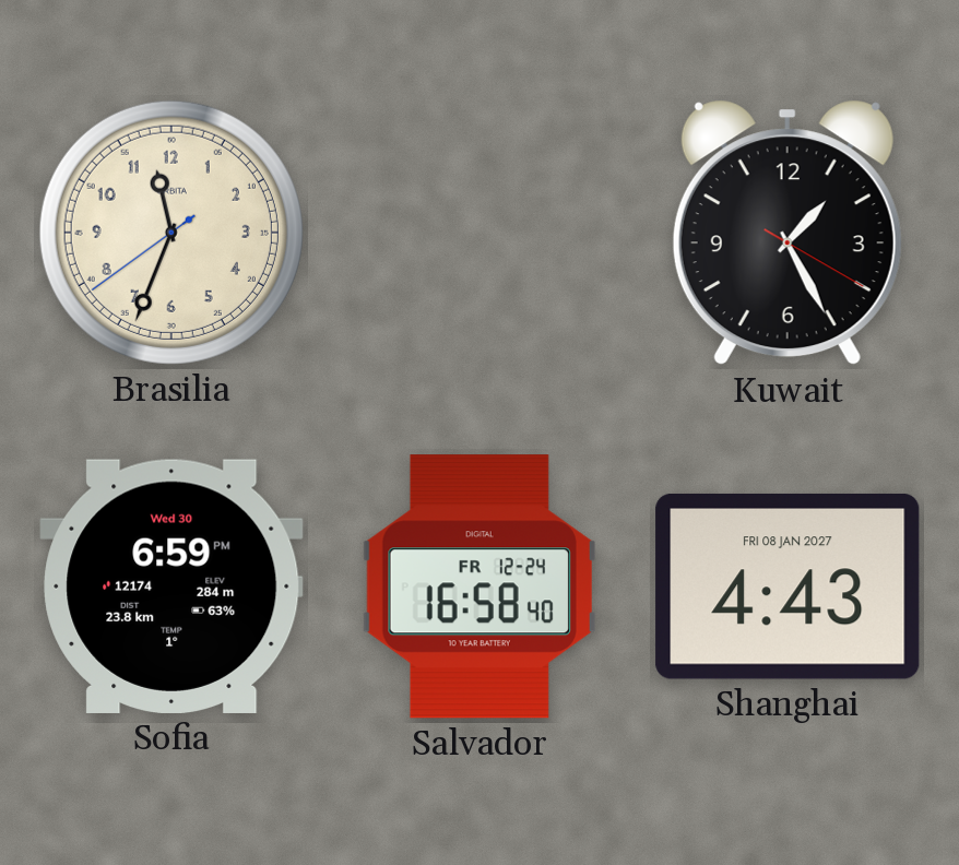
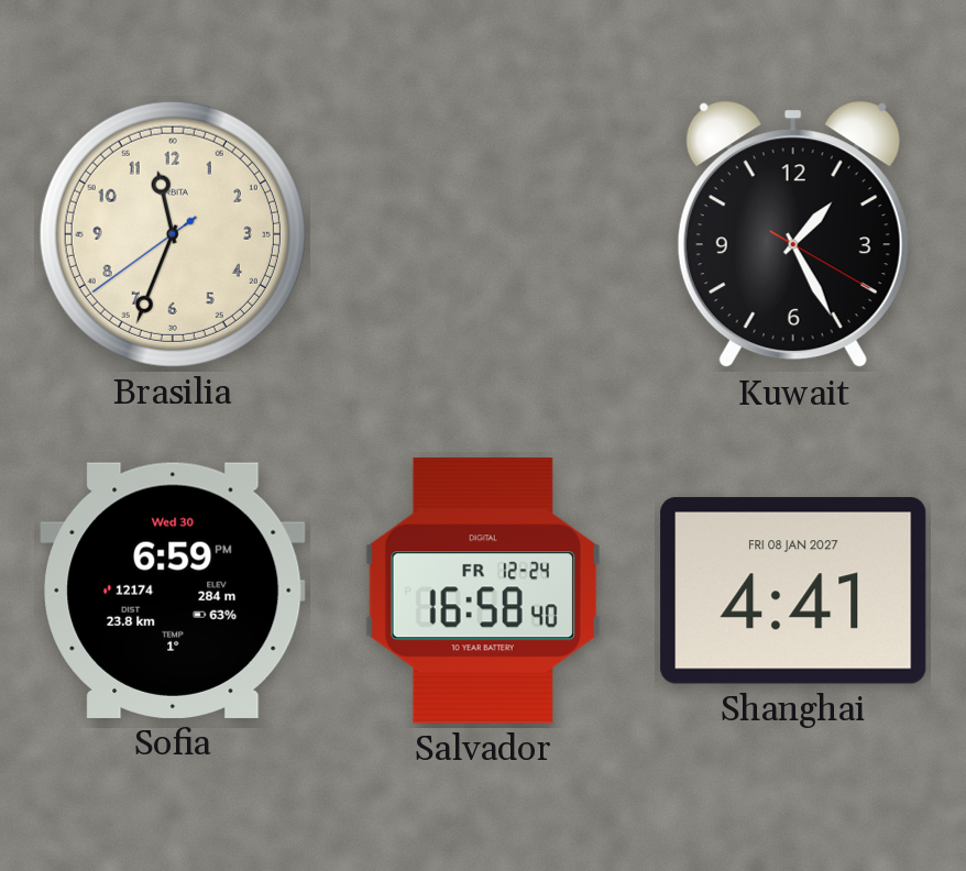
Shanghai: 4:43 -> 4:41 (793, 591)
